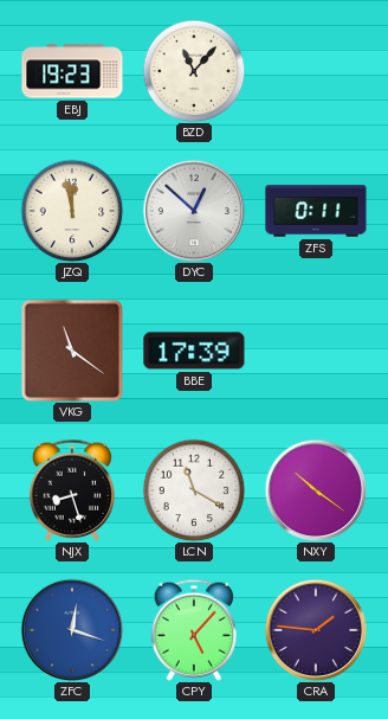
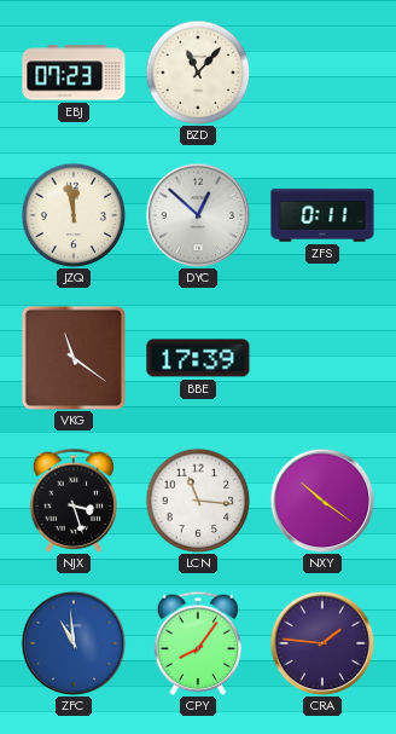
EBJ: 19:23 -> 07:23 (74, 73)
NJX: 8:27 -> 3:27 (74, 501)
LCN: 11:20 -> 11:16 (198, 501)
ZFC: 12:18 -> 10:59 (74, 643)
CPY: 5:07 -> 8:06 (198, 643)
